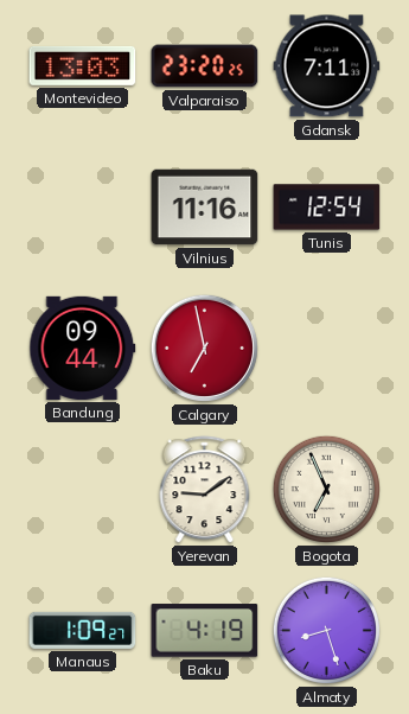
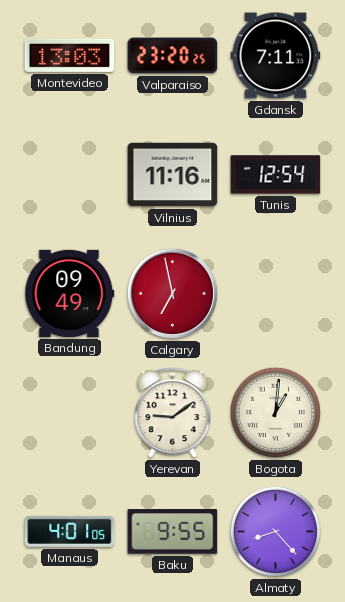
Bandung: 09:44 -> 09:49 (70, 293)
Bogota: 6:56 -> 1:01 (275, 412)
Manaus: 1:09 -> 4:01 (70, 531)
Baku: 4:19 -> 9:55 (173, 532)
Almaty: 8:27 -> 8:23 (275, 531)
